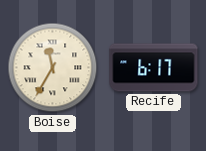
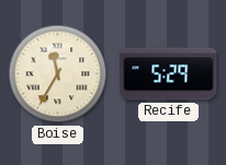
Recife: 6:17 -> 5:29 (169, 74)
